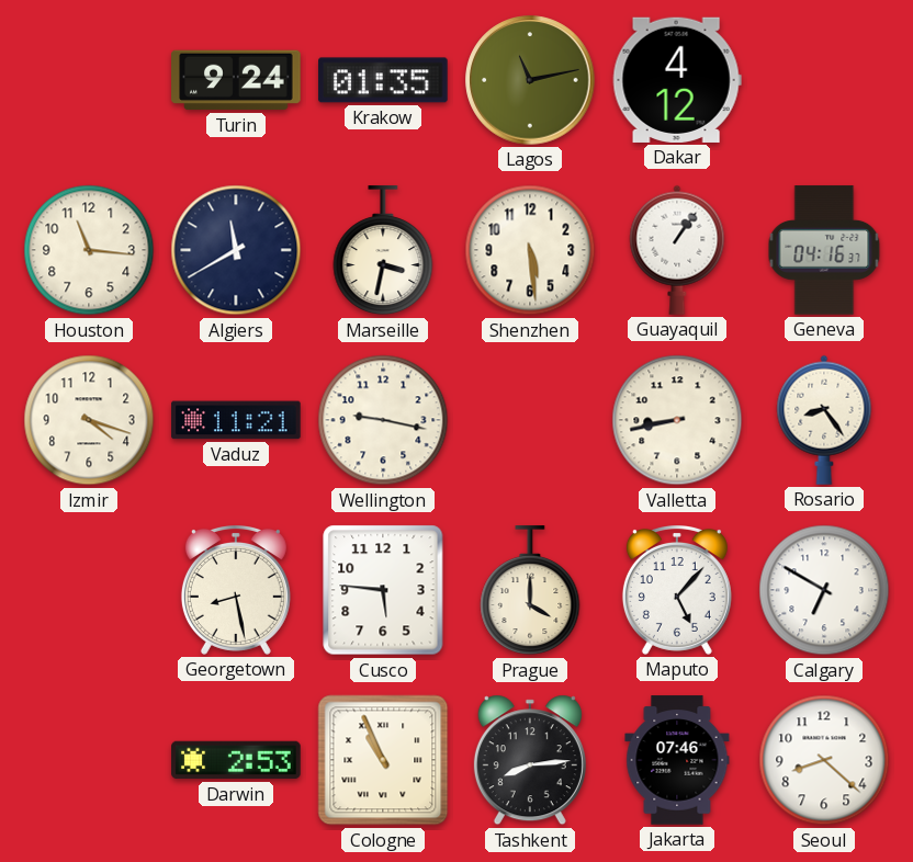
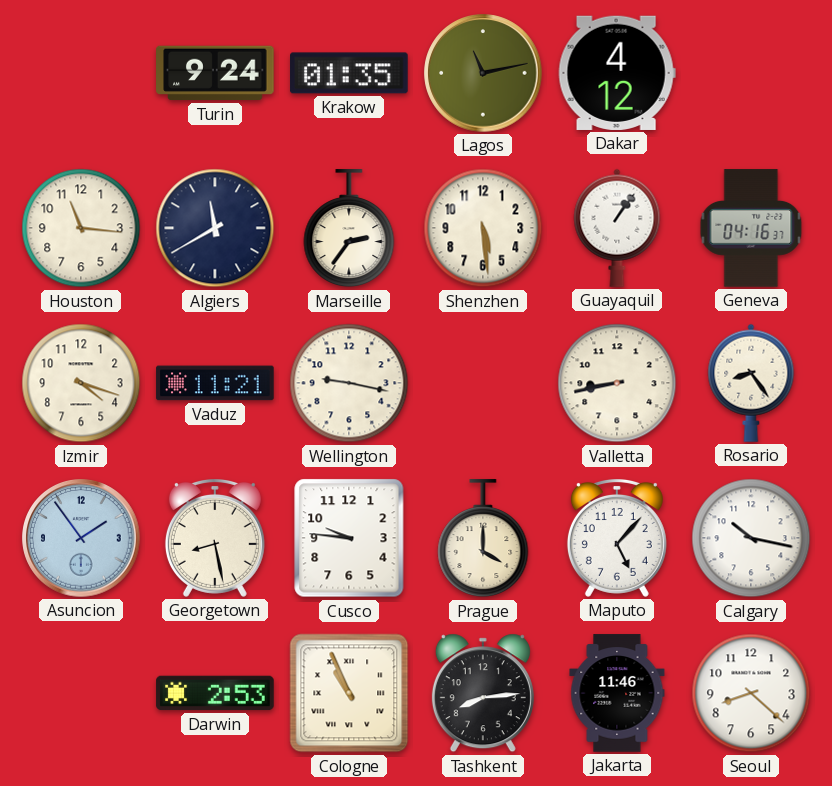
Marseille: 3:32 -> 2:36 (349, 229)
Asuncion: none -> 1:54 (81, 538)
Cusco: 5:46 -> 9:46 (349, 538)
Calgary: 6:50 -> 10:17 (751, 538)
Jakarta: 07:46 -> 11:46 (617, 693)
